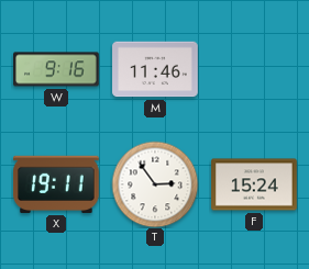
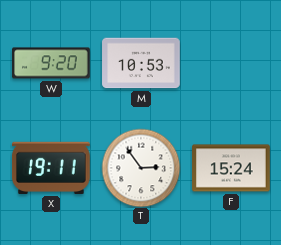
W: 9:16 -> 9:20 (51, 63)
M: 11:46 -> 10:53 (141, 63)
